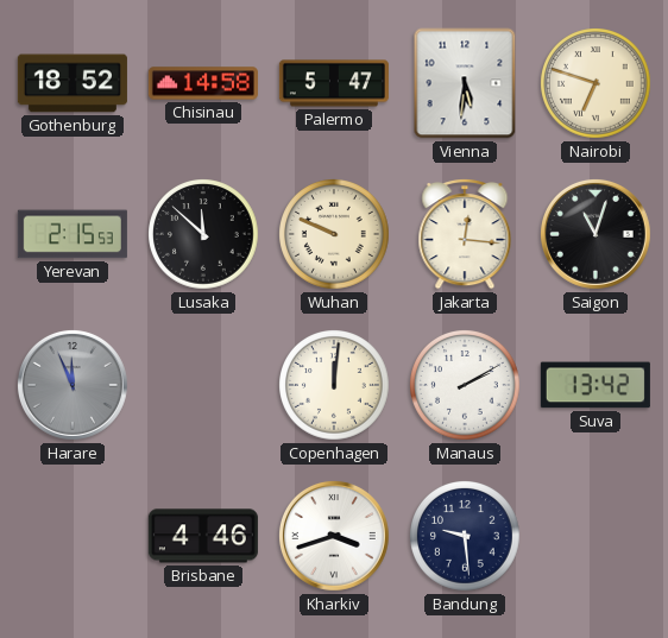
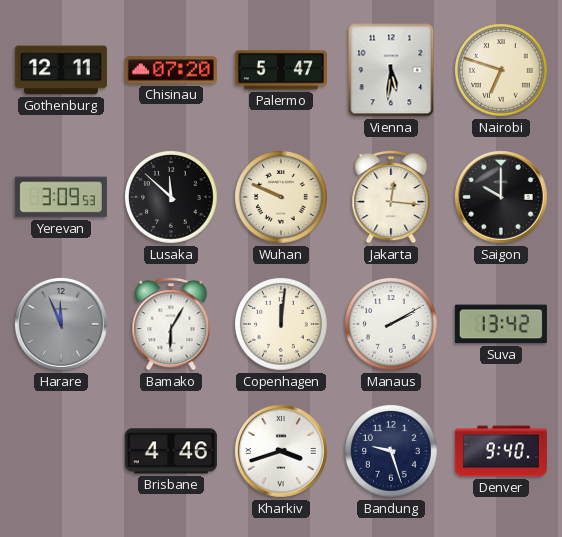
Gothenburg: 18:52 -> 12:11 (61, 70)
Chisinau: 14:58 -> 07:20 (171, 70)
Yerevan: 2:15 -> 3:09 (61, 197)
Saigon: 11:03 -> 10:00 (501, 197)
Bamako: none -> 6:05 (171, 325)
Bandung: 9:29 -> 9:27 (392, 452)
Denver: none -> 9:40 (501, 451)
